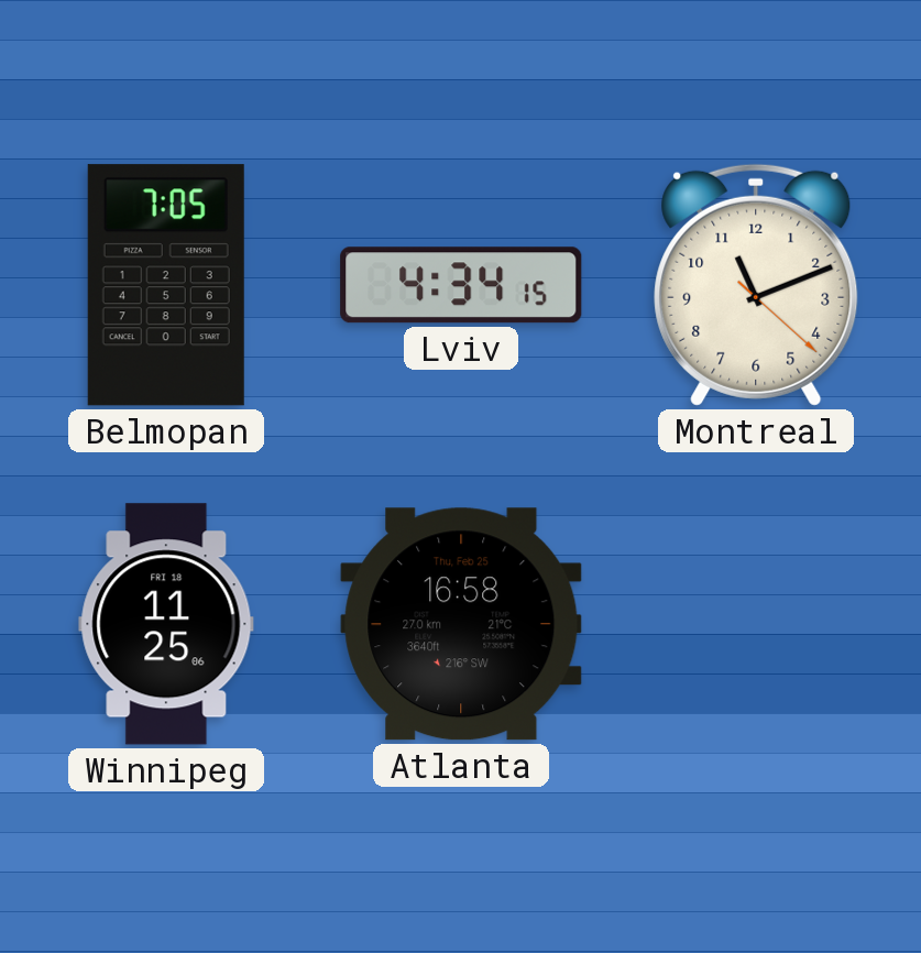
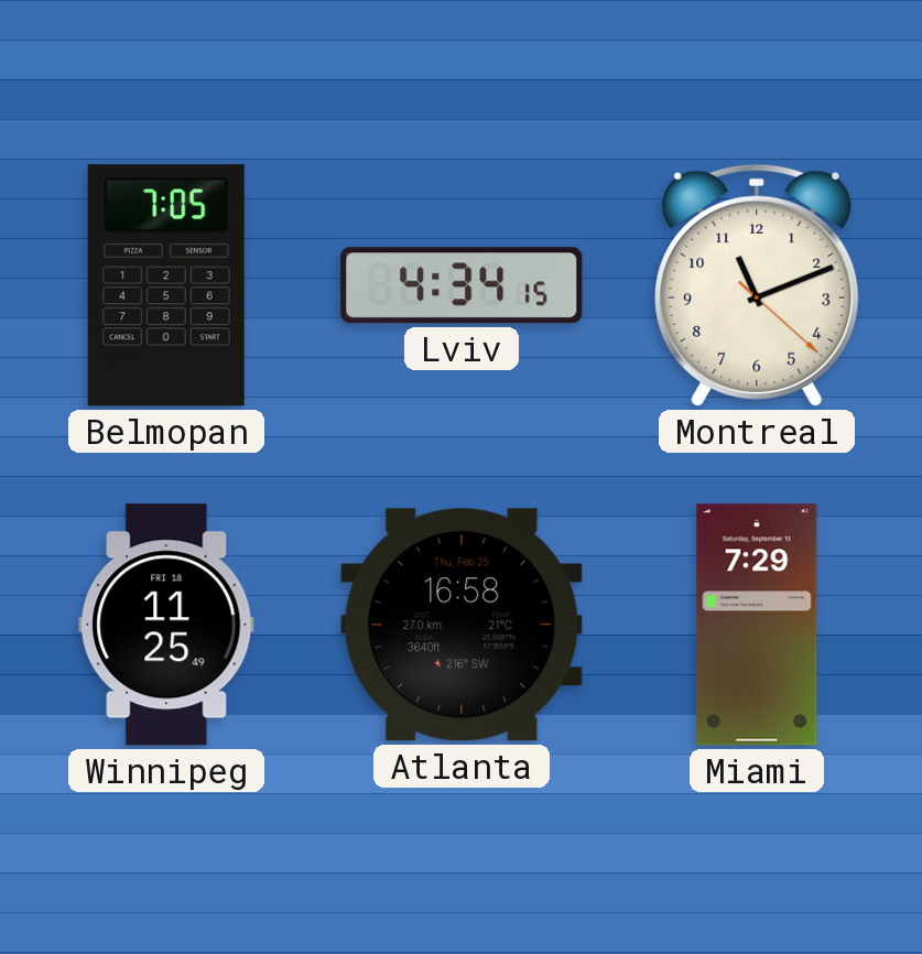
Winnipeg: 11:25:06 -> 11:25:49 (166, 625)
Miami: none -> 7:29 (757, 625)
